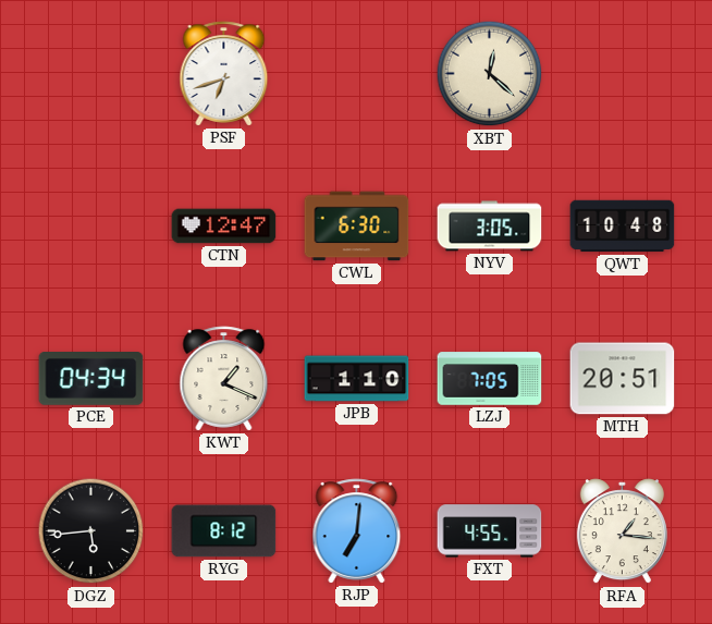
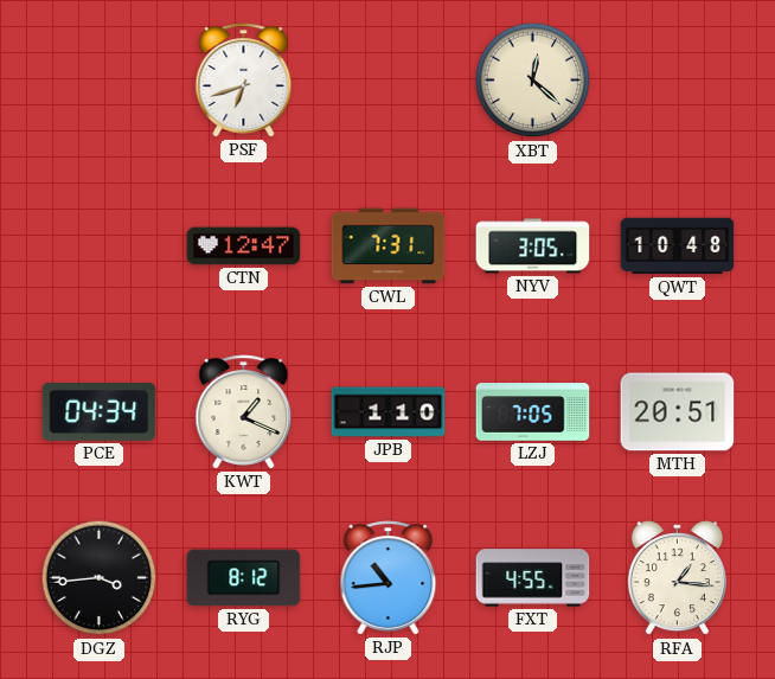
CWL: 6:30 -> 7:31 (389, 246)
DGZ: 5:44 -> 3:44 (100, 578)
RJP: 7:01 -> 10:44 (389, 578)
